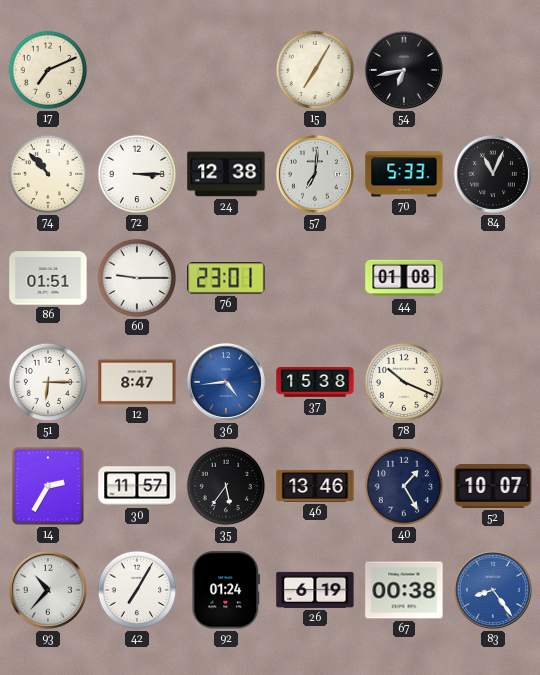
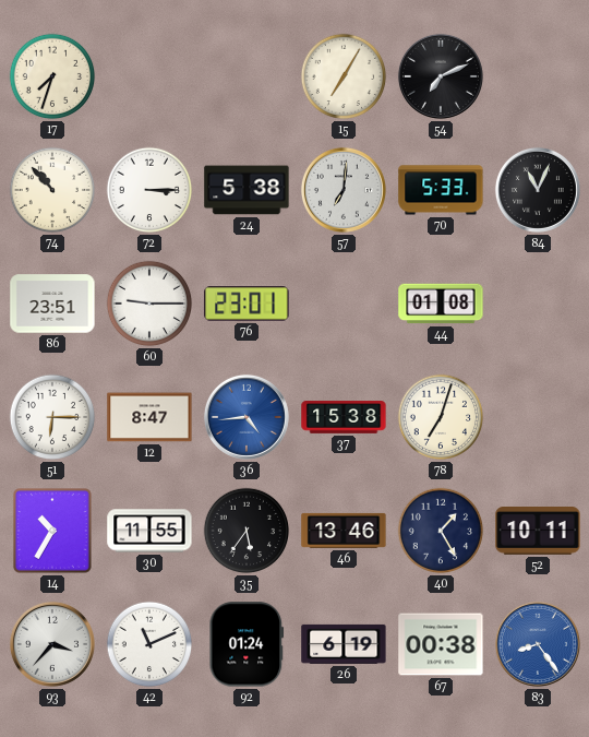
17: 7:11 -> 7:33 (52, 76)
54: 6:43 -> 7:11 (441, 76)
24: 12:38 -> 5:38 (247, 190)
86: 01:51 -> 23:51 (52, 304)
78: 10:19 -> 7:03 (441, 417)
14: 2:35 -> 10:35 (53, 531)
30: 11:57 -> 11:55 (149, 531)
52: 10:07 -> 10:11 (538, 532)
93: 10:37 -> 3:37 (52, 644)
42: 7:05 -> 11:11 (149, 644)
